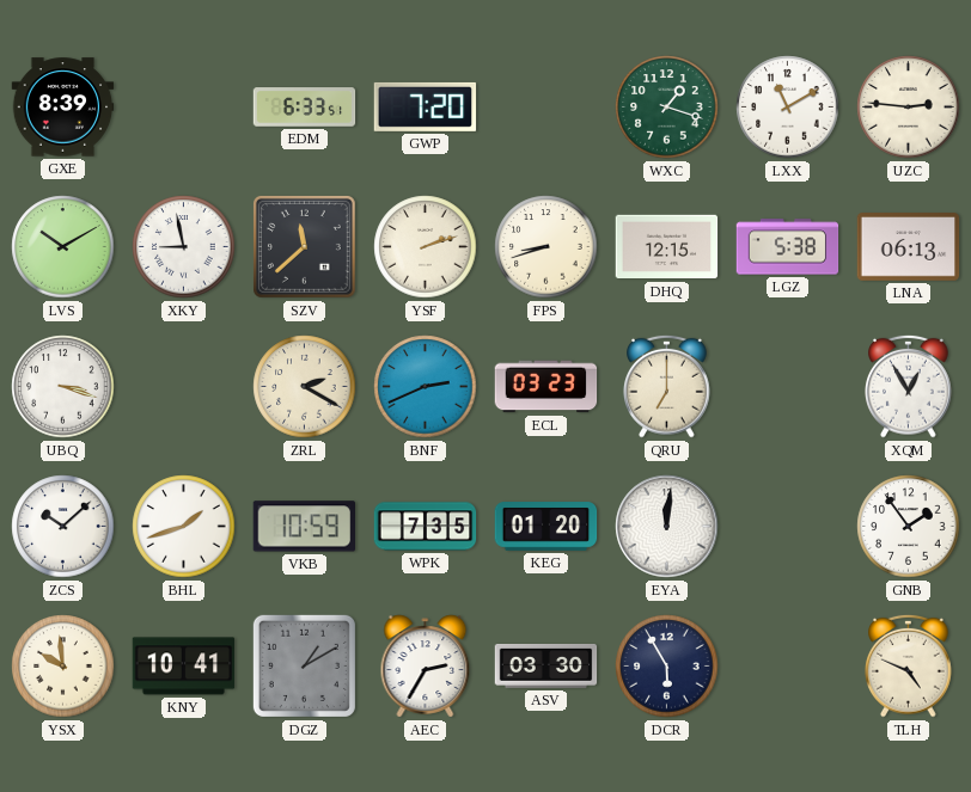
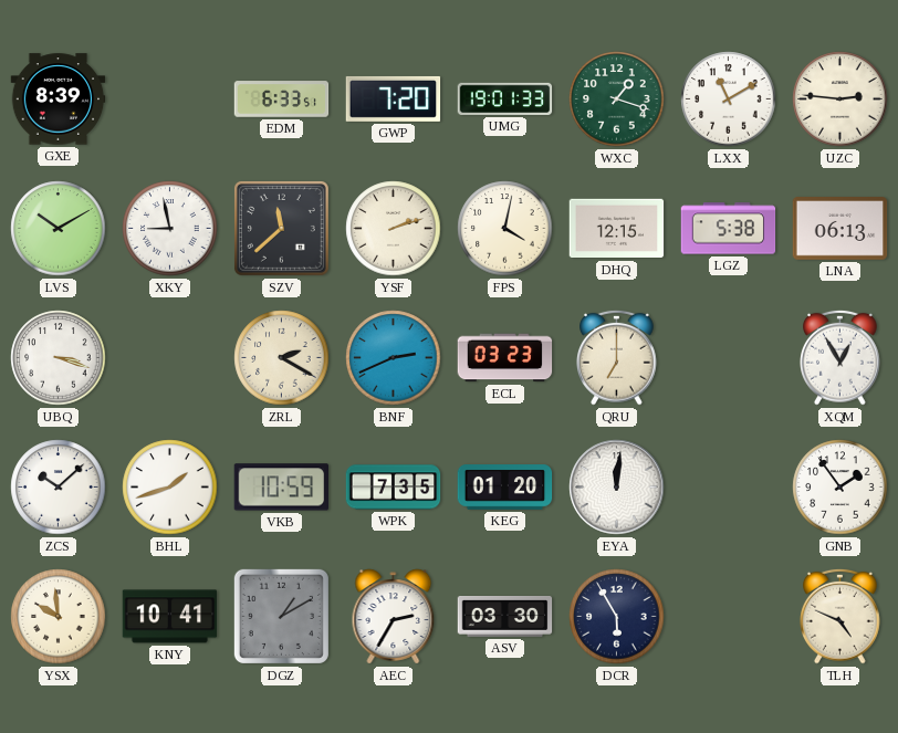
UMG: none -> 19:01 (505, 98)
FPS: 8:42 -> 4:02 (505, 229)
